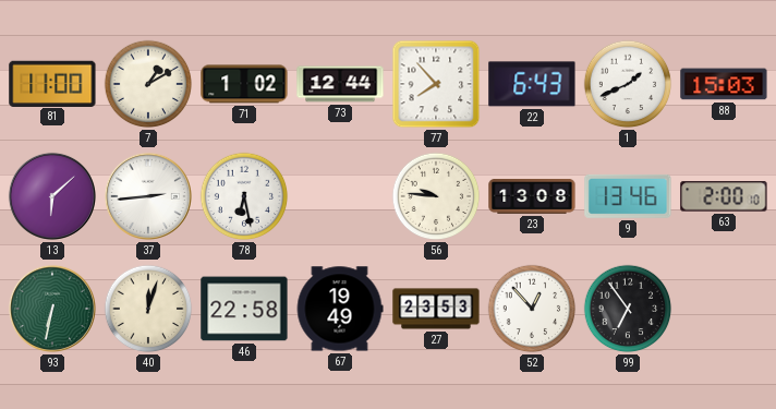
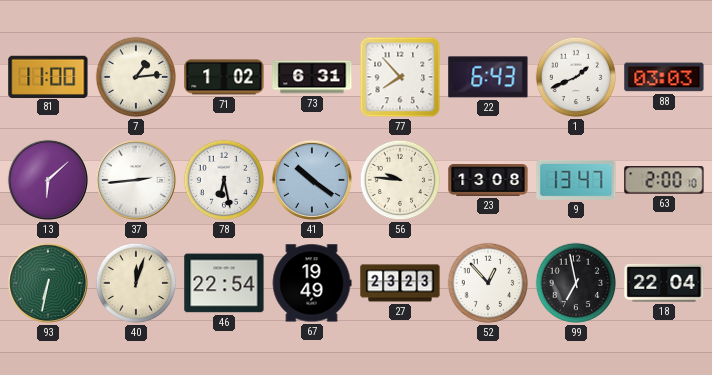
7: 1:10 -> 1:14 (136, 77)
73: 12:44 -> 6:31 (312, 77)
88: 15:03 -> 03:03 (664, 77)
41: none -> 10:21 (312, 180)
9: 13:46 -> 13:47 (576, 180)
46: 22:58 -> 22:54 (224, 283)
27: 23:53 -> 23:23 (400, 283)
99: 6:54 -> 6:58 (576, 283)
18: none -> 22:04 (664, 283)
